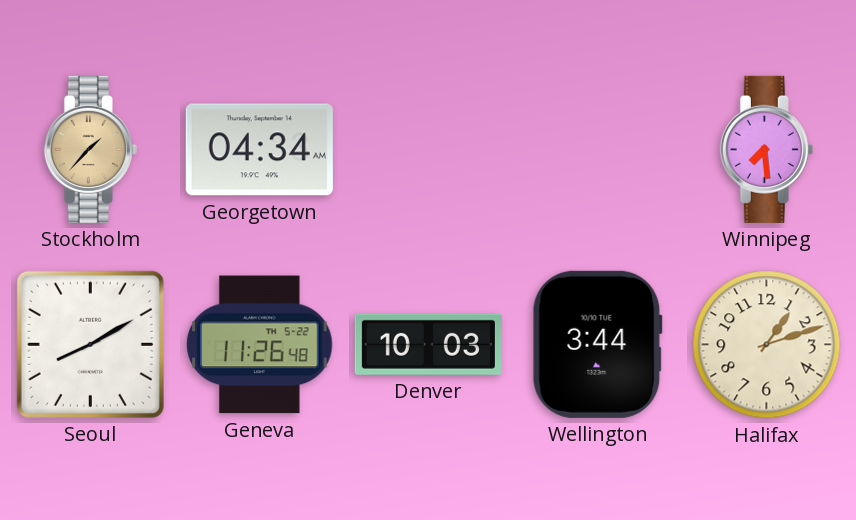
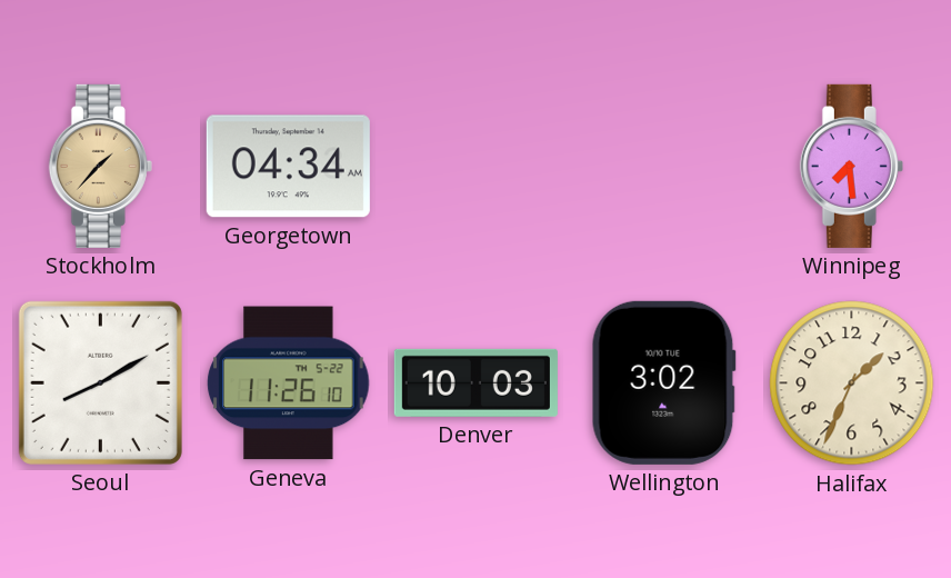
Geneva: 11:26:48 -> 11:26:10 (289, 383)
Wellington: 3:44 -> 3:02 (663, 382)
Halifax: 1:12 -> 1:34 (852, 383)
